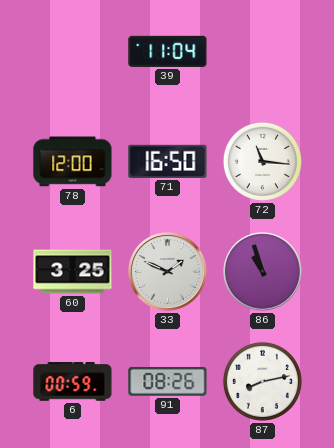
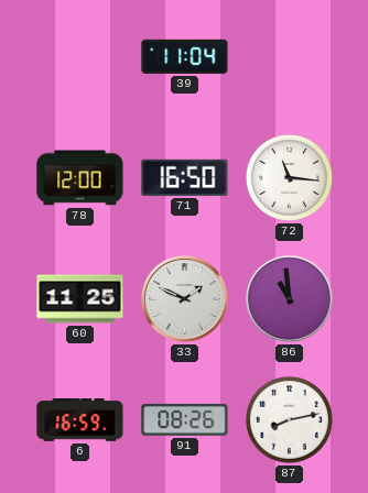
60: 3:25 -> 11:25 (80, 299)
86: 10:57 -> 10:59 (290, 299)
6: 00:59 -> 16:59 (80, 420)
